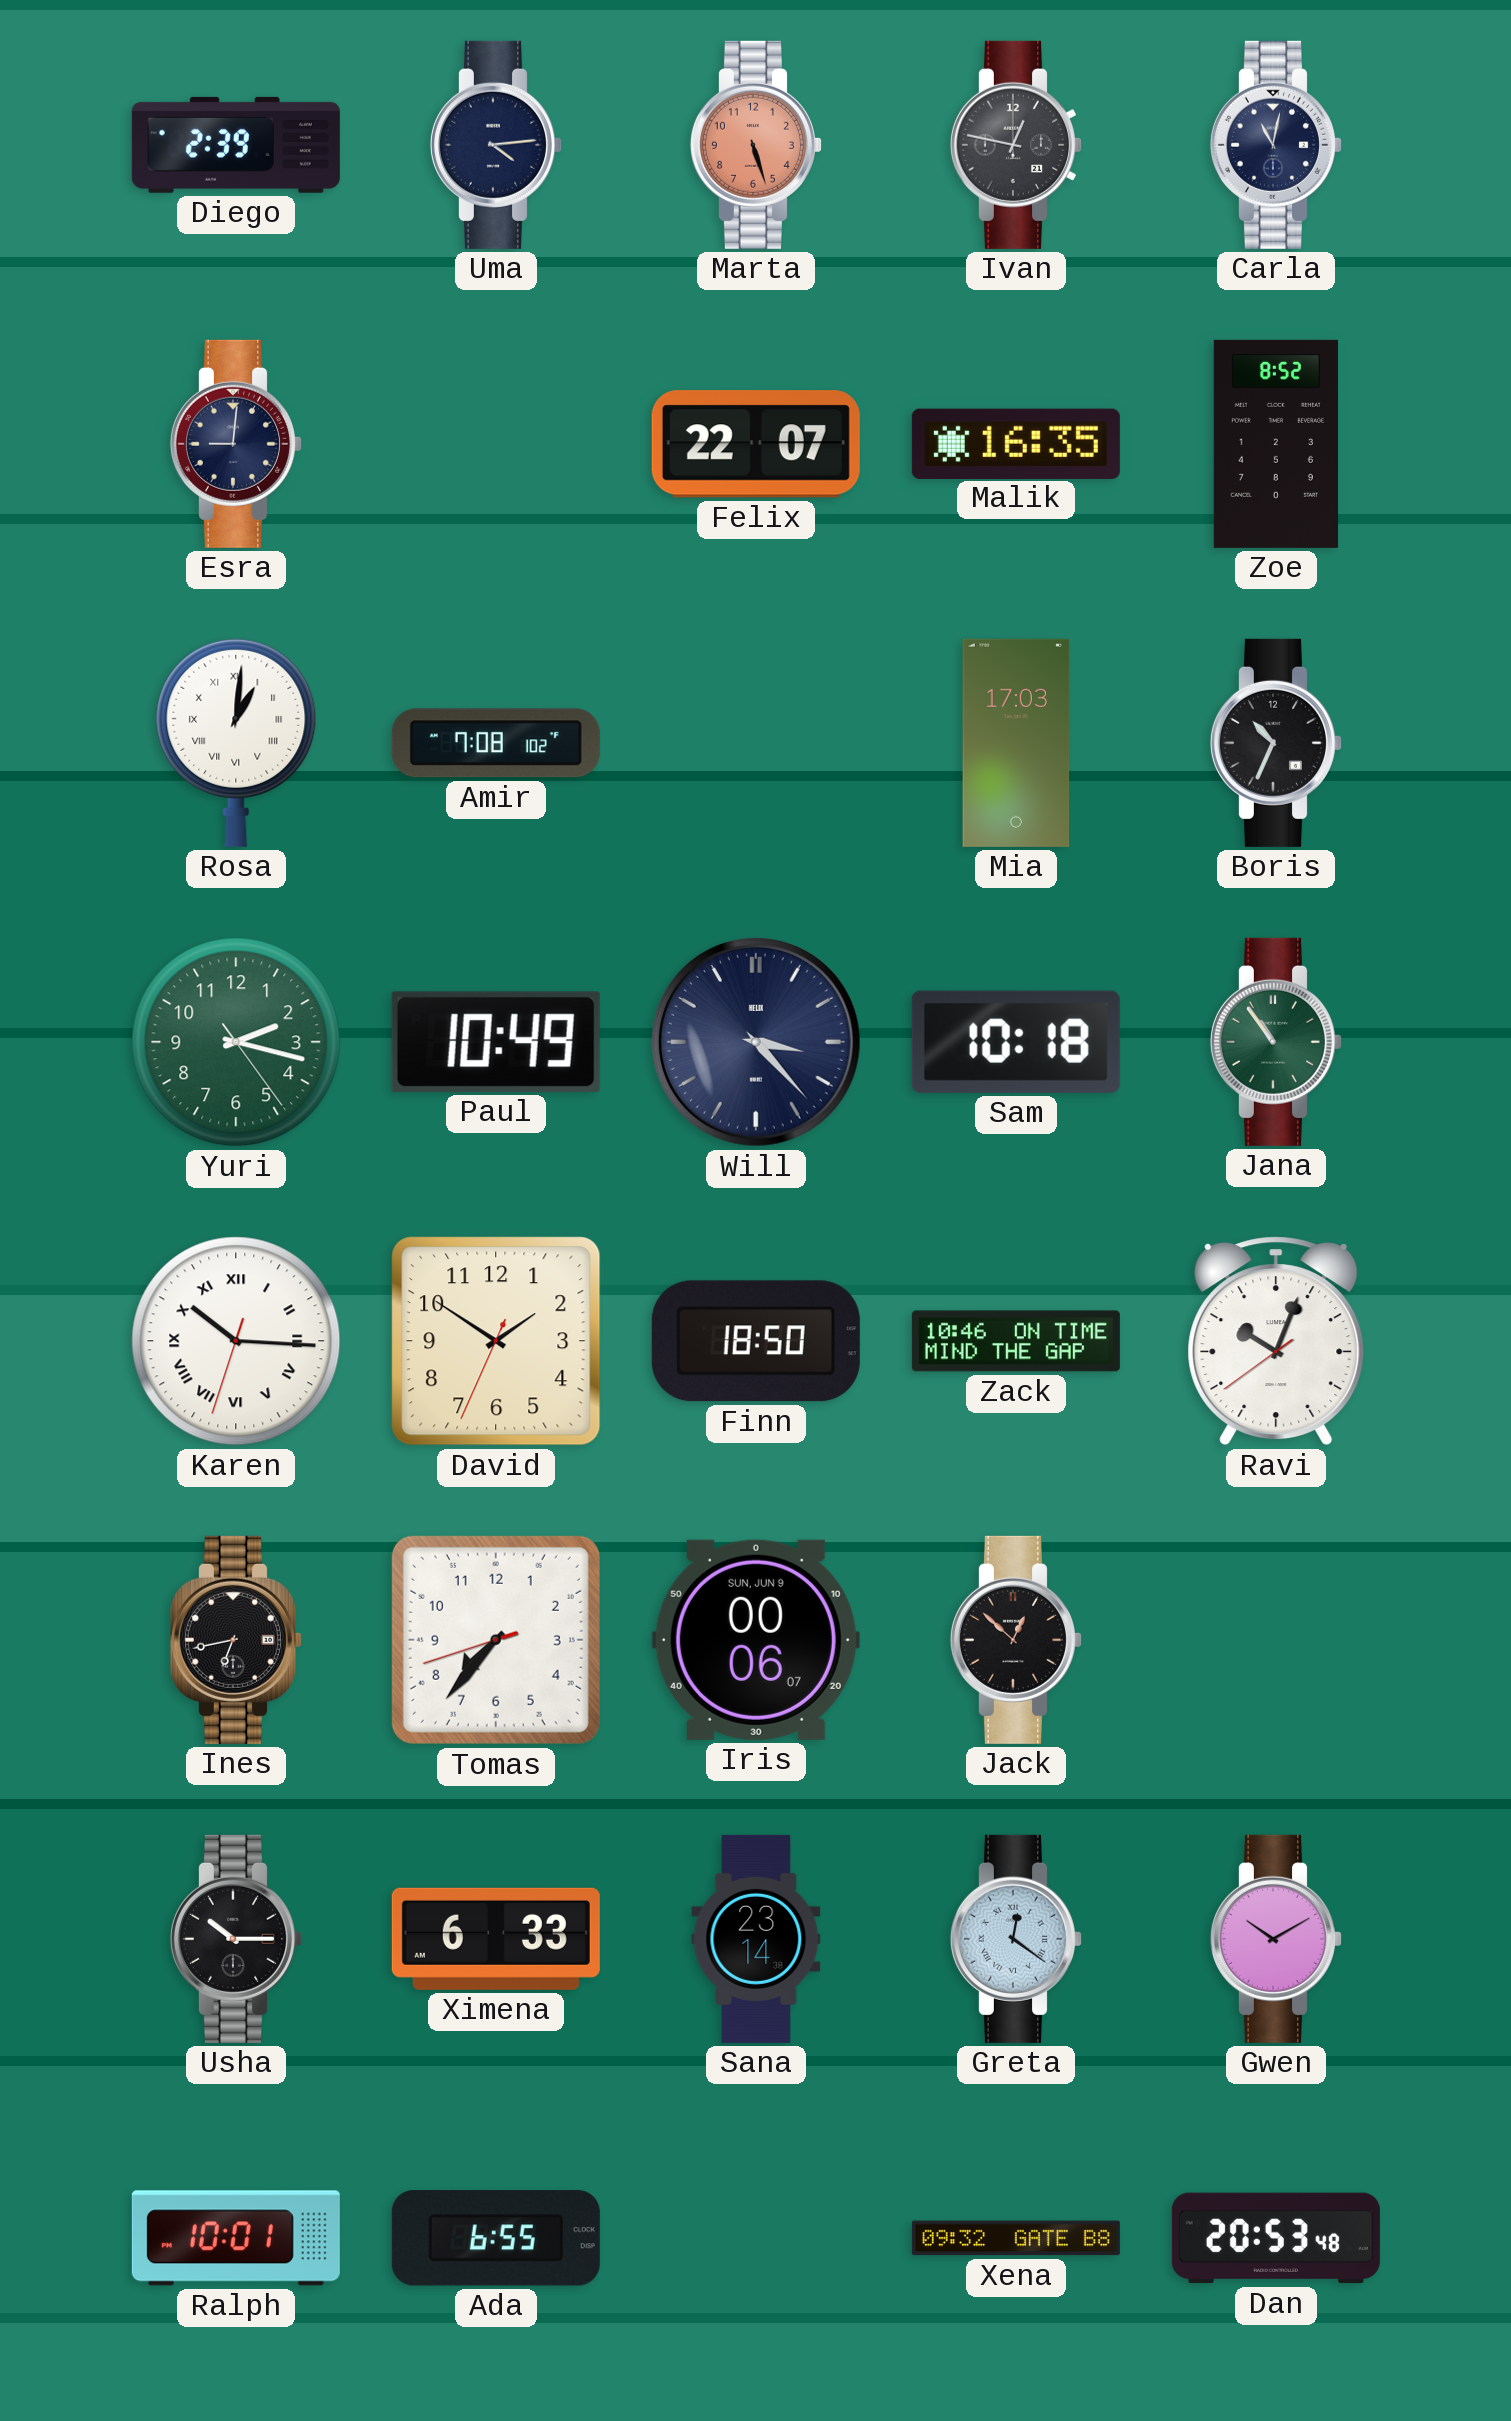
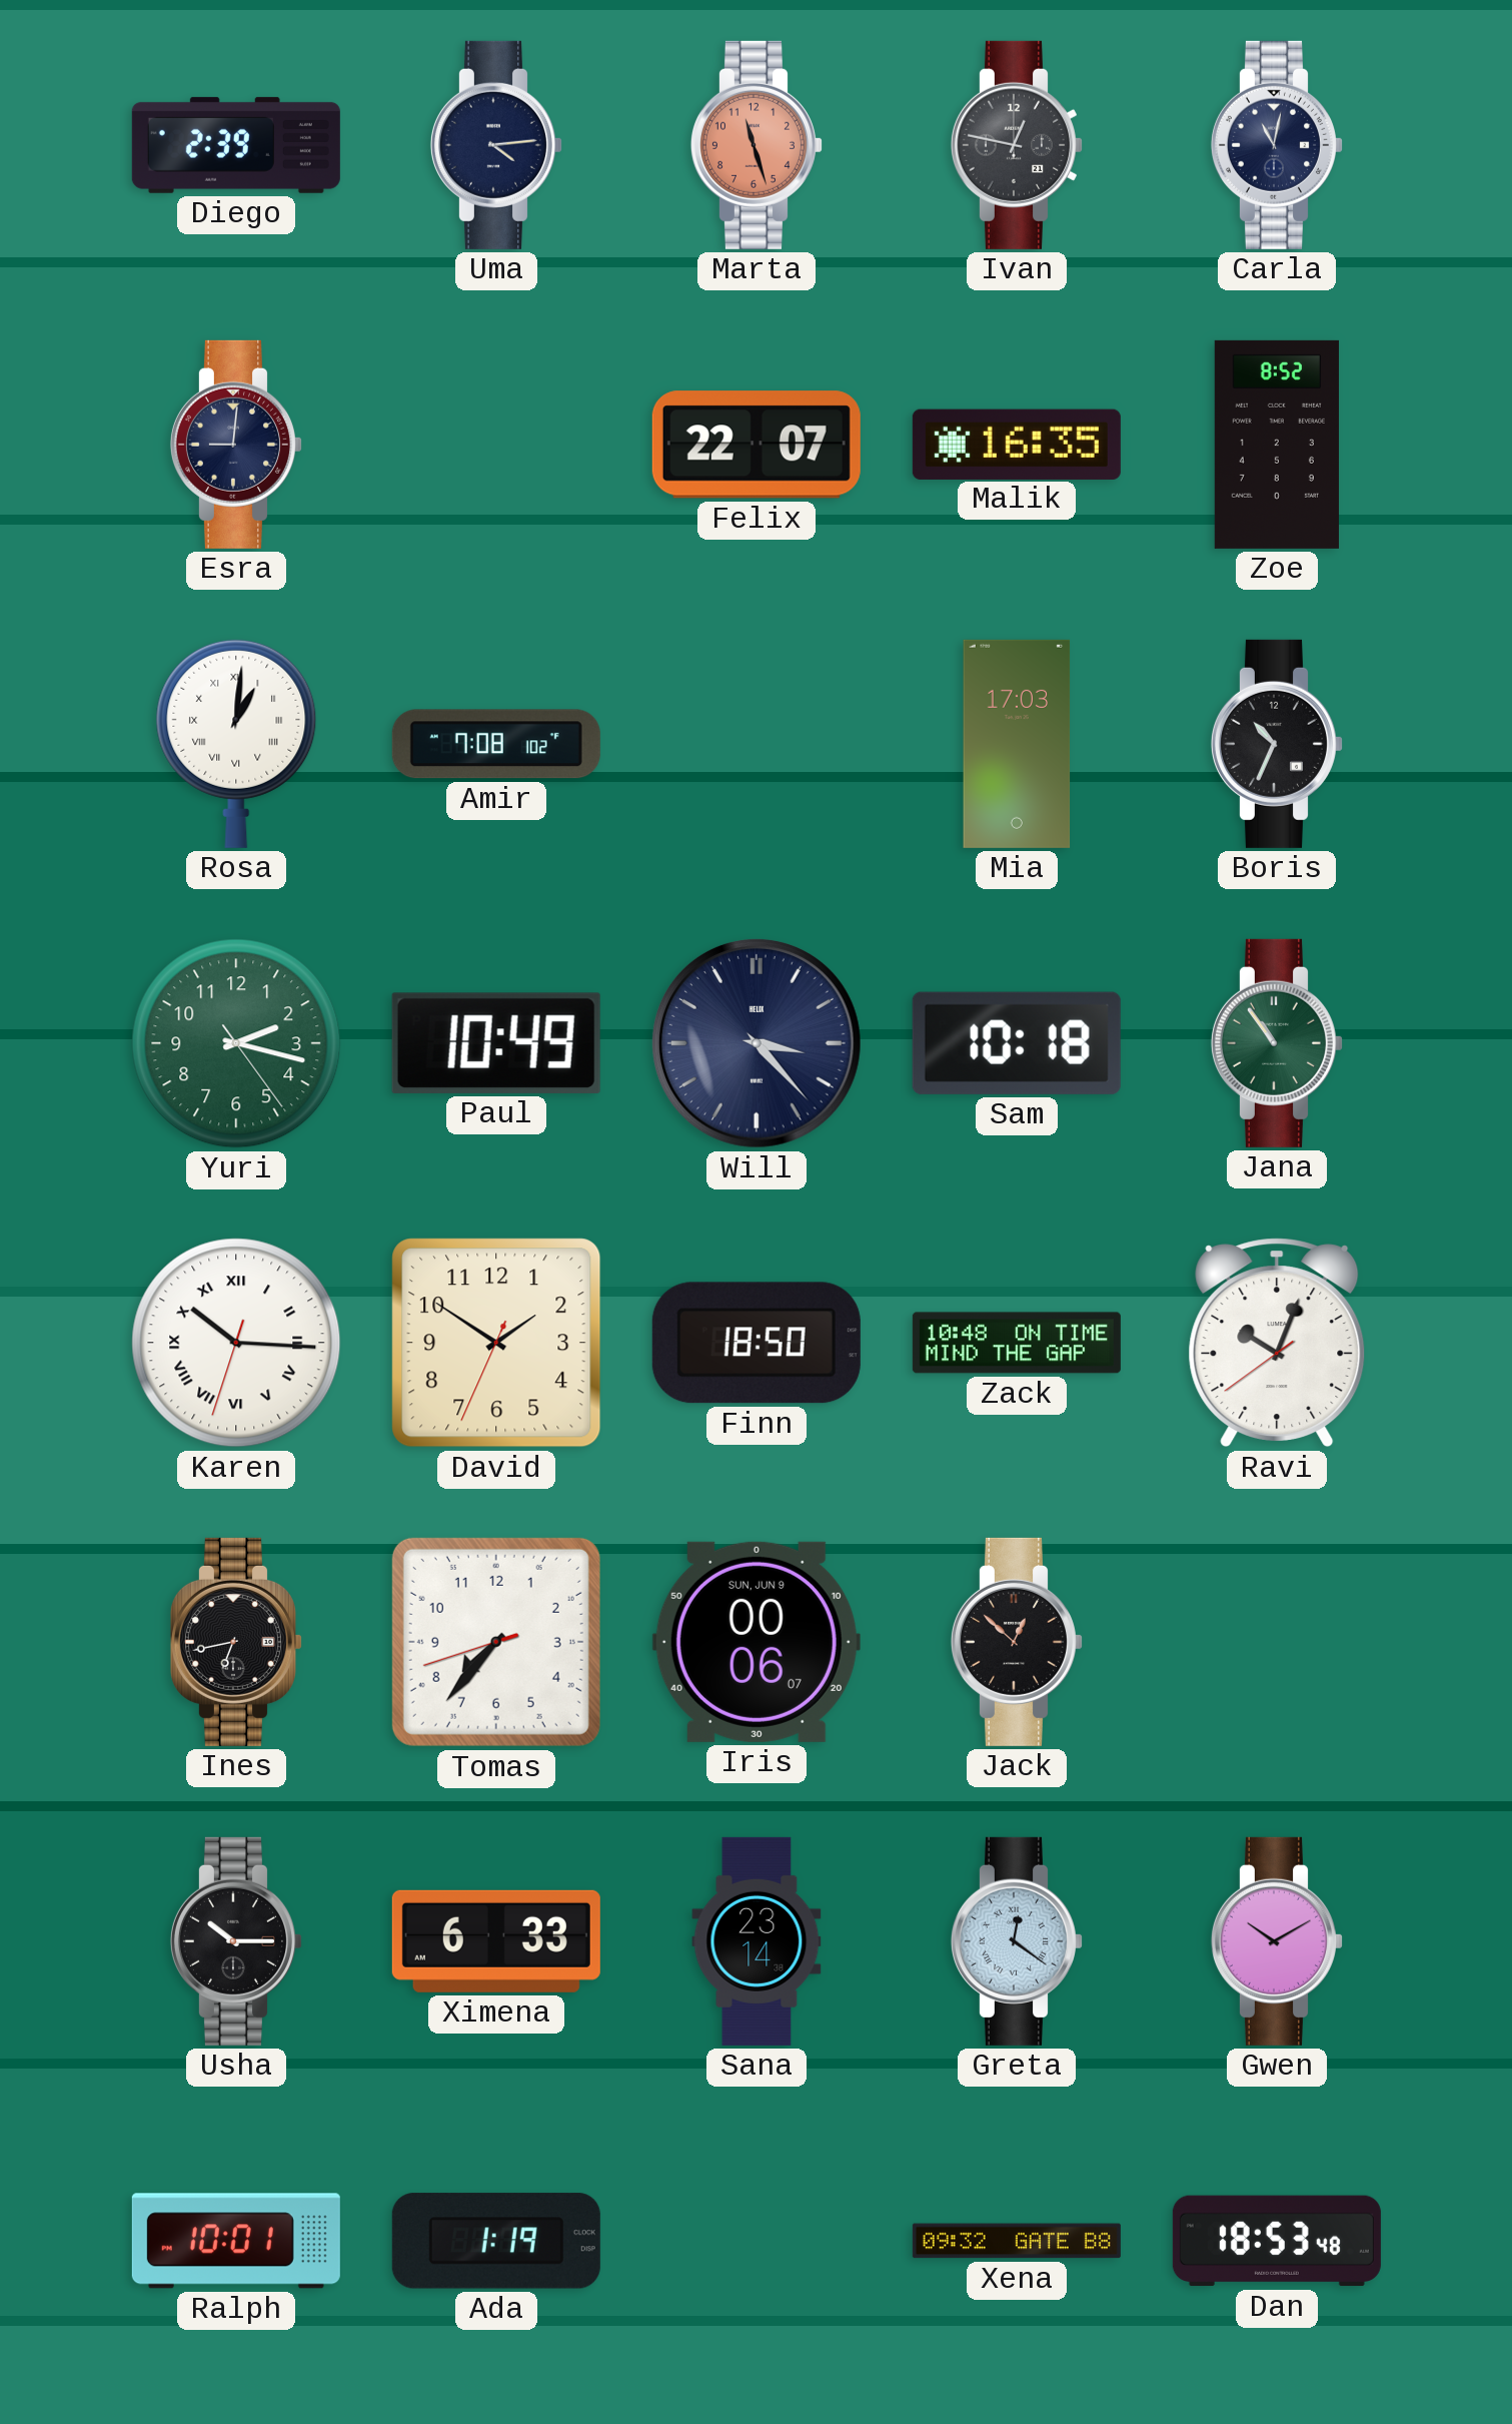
Marta: 5:27 -> 11:27 (757, 145)
Zack: 10:46 -> 10:48 (1017, 1343)
Ada: 6:55 -> 1:19 (496, 2241)
Dan: 20:53 -> 18:53 (1277, 2241)
